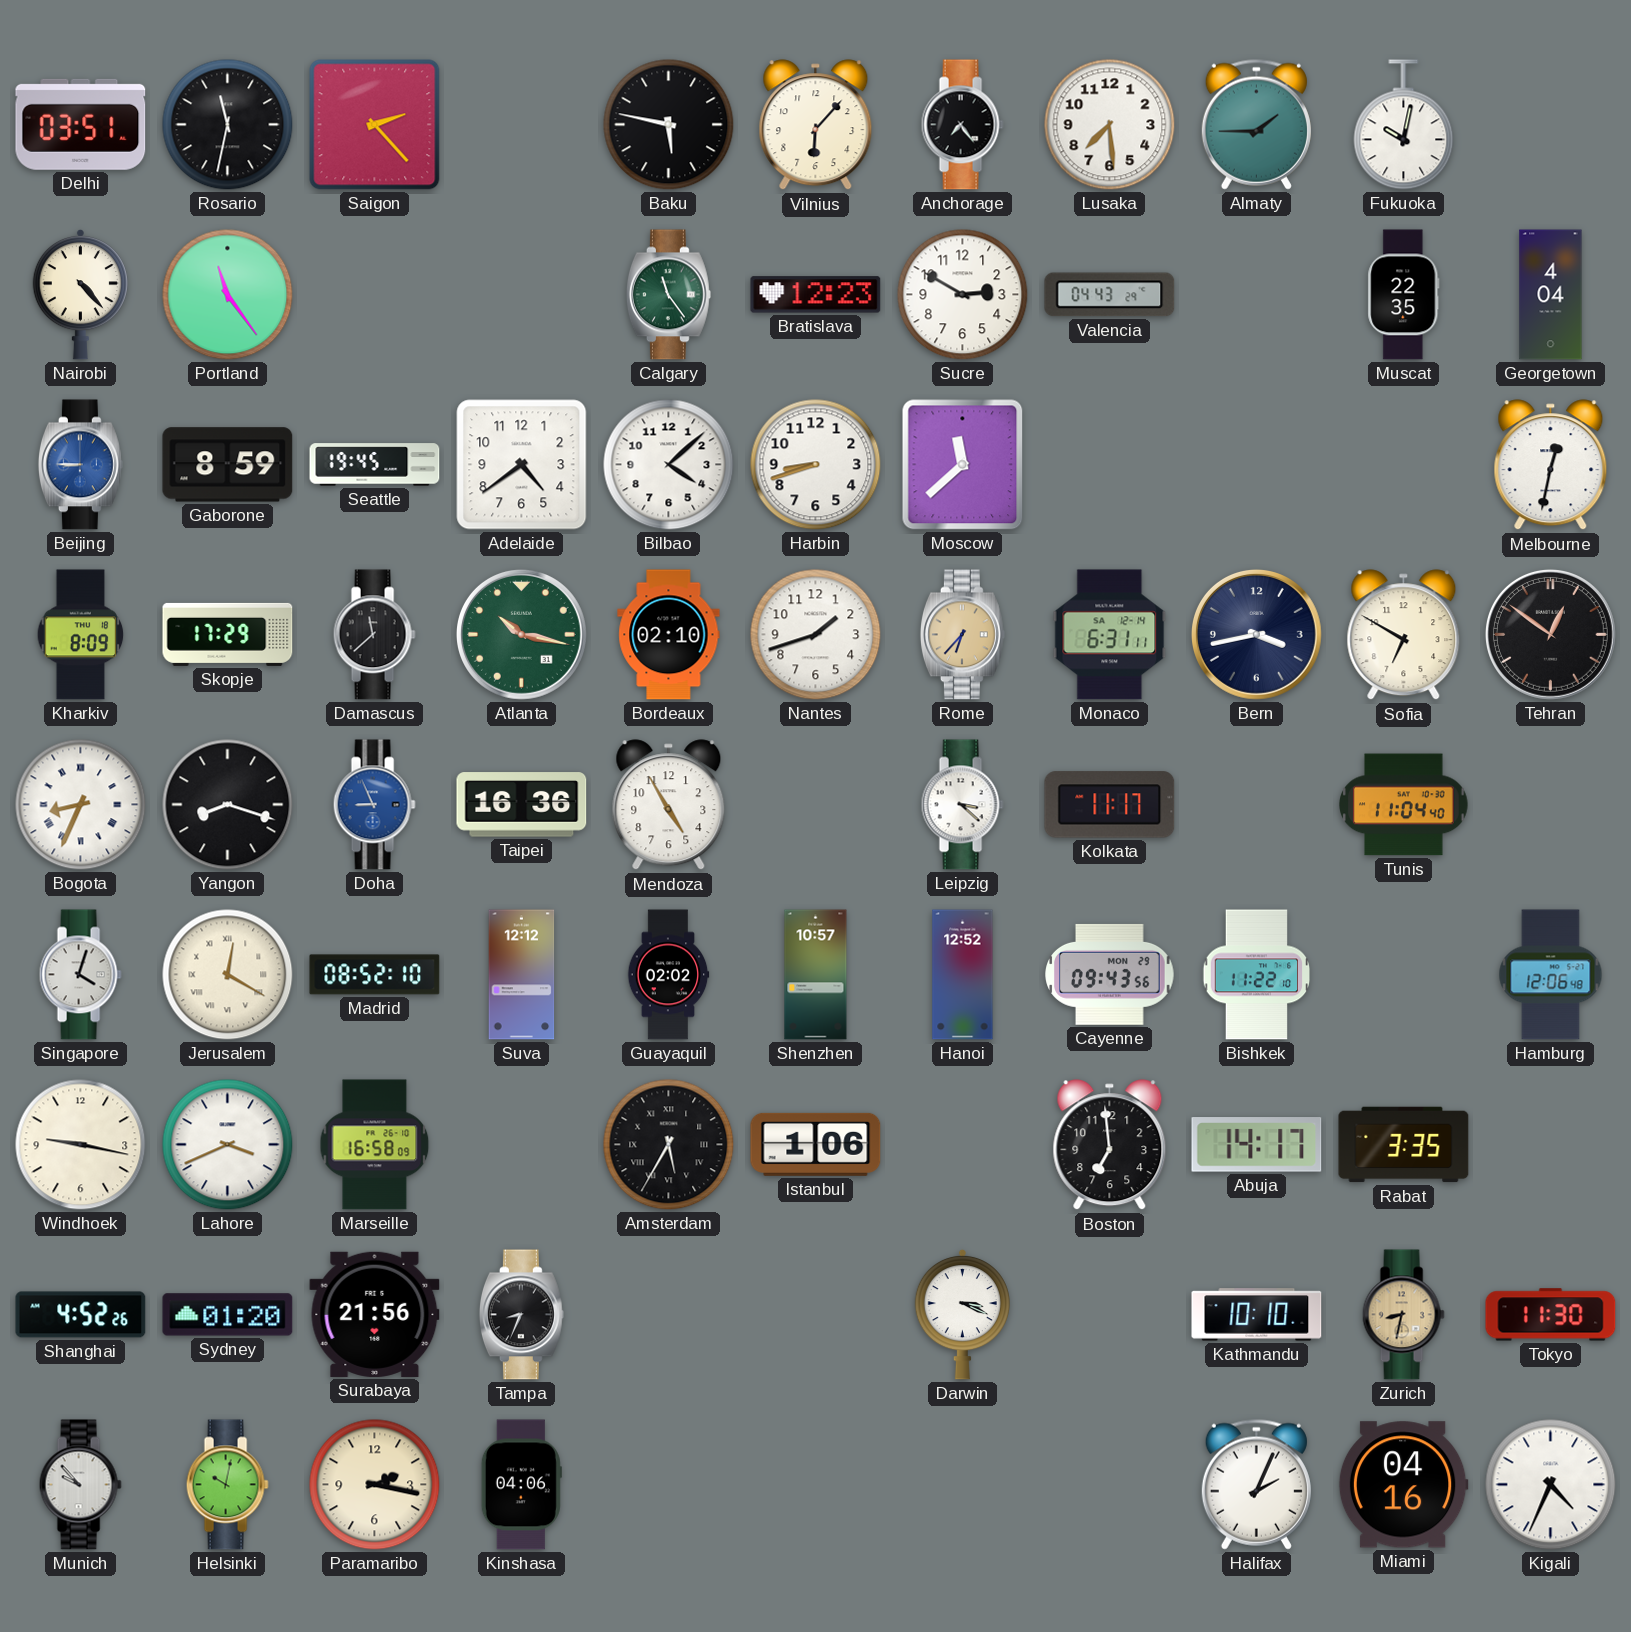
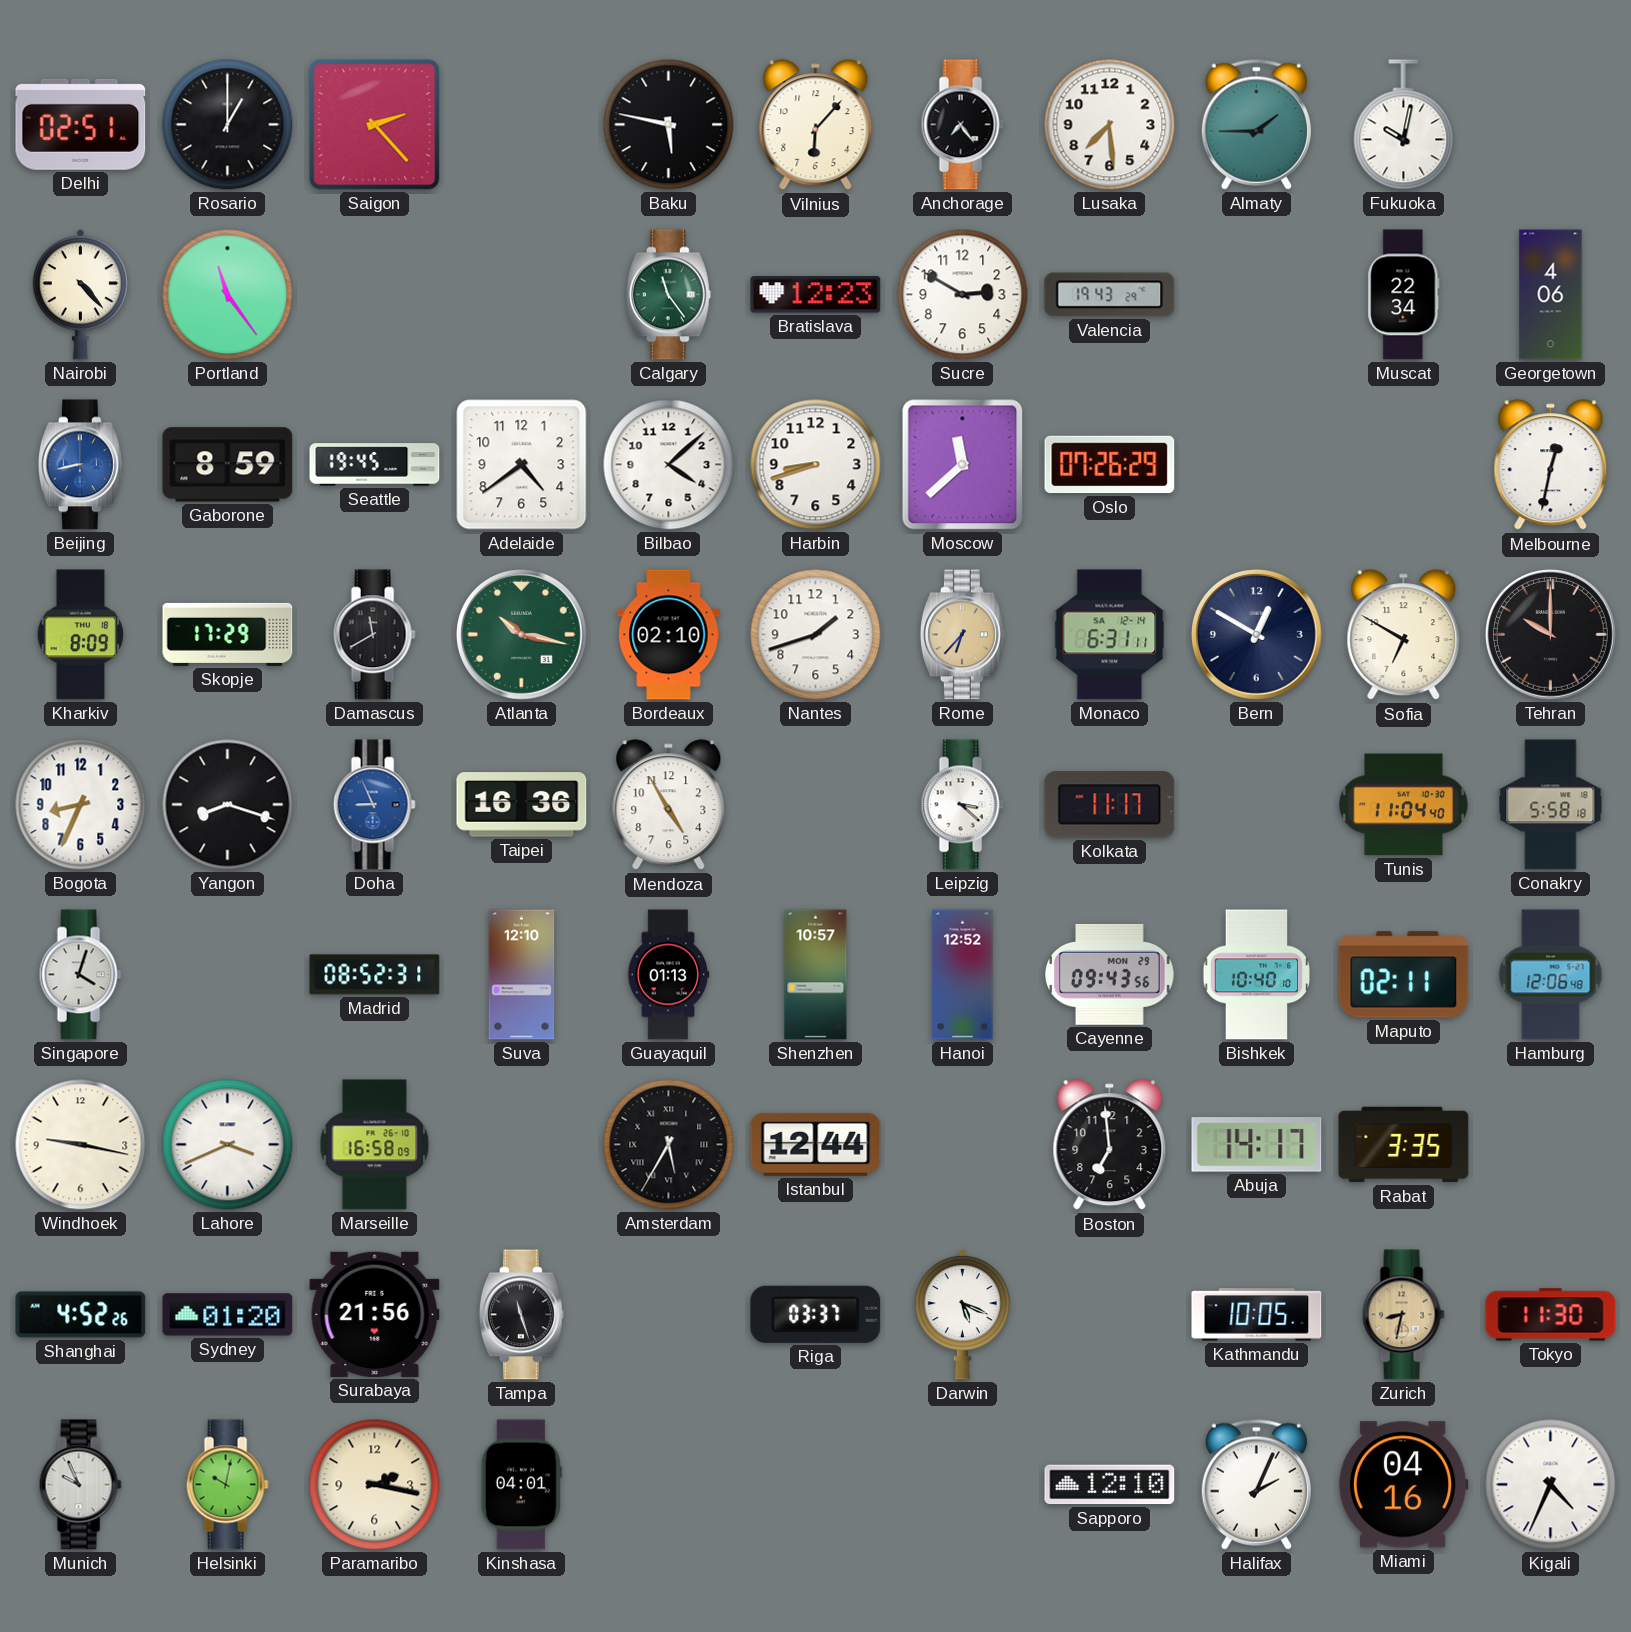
Delhi: 03:51 -> 02:51 (81, 124)
Rosario: 11:32 -> 1:00 (228, 125)
Valencia: 04:43 -> 19:43 (1110, 295)
Muscat: 22:35 -> 22:34 (1404, 295)
Georgetown: 4:04 -> 4:06 (1551, 295)
Beijing: 8:45 -> 8:43 (80, 465)
Oslo: none -> 07:26 (1110, 465)
Damascus: 11:38 -> 11:40 (374, 635)
Bern: 3:43 -> 12:50 (1256, 634)
Tehran: 12:51 -> 10:00 (1550, 634)
Bogota numerals: Roman -> Arabic (81, 805)
Conakry: none -> 5:58 (1551, 805)
Jerusalem: 12:20 -> none (228, 975)
Madrid: 08:52:10 -> 08:52:31 (375, 975)
Suva: 12:12 -> 12:10 (522, 975)
Guayaquil: 02:02 -> 01:13 (668, 975)
Bishkek: 11:22 -> 10:40 (1257, 975)
Maputo: none -> 02:11 (1404, 975)
Istanbul: 1:06 -> 12:44 (816, 1144)
Tampa: 8:34 -> 11:27 (521, 1315)
Riga: none -> 03:37 (816, 1314)
Darwin: 3:19 -> 5:19 (962, 1314)
Kathmandu: 10:10 -> 10:05 (1257, 1315)
Munich: 9:53 -> 9:56 (80, 1485)
Kinshasa: 04:06 -> 04:01 (521, 1485)
Sapporo: none -> 12:10 (1110, 1485)
